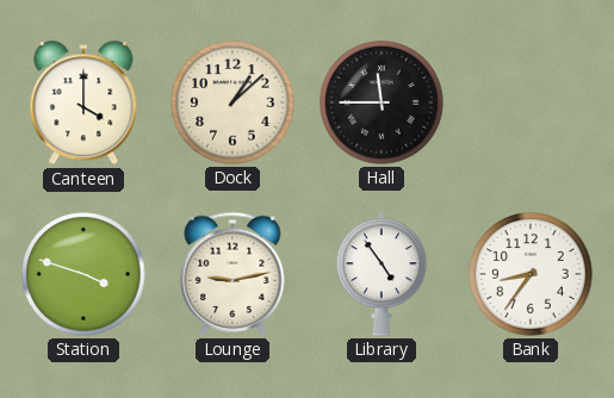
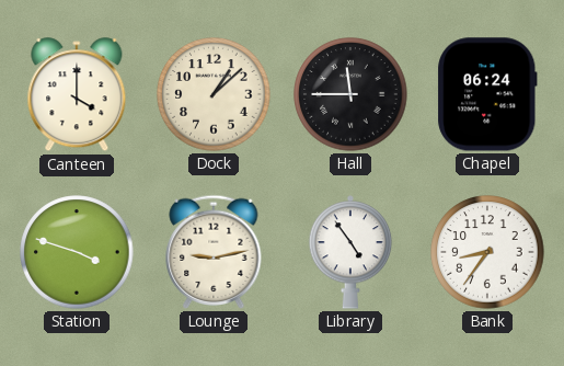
Chapel: none -> 06:24 (487, 94)
